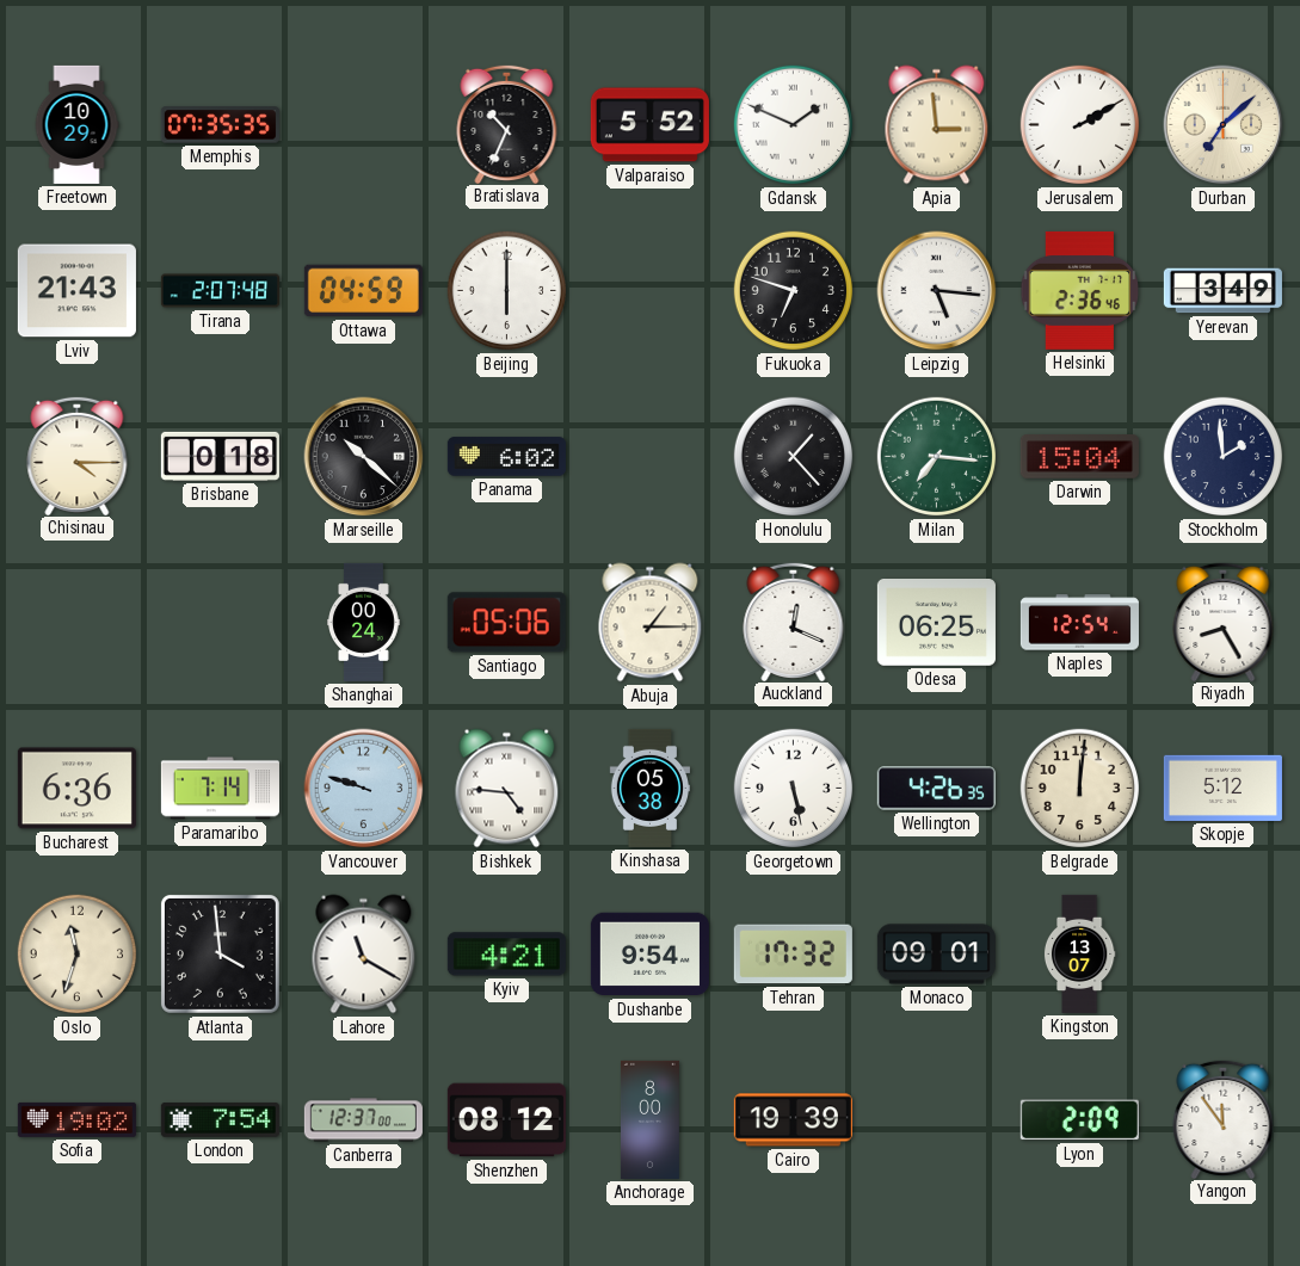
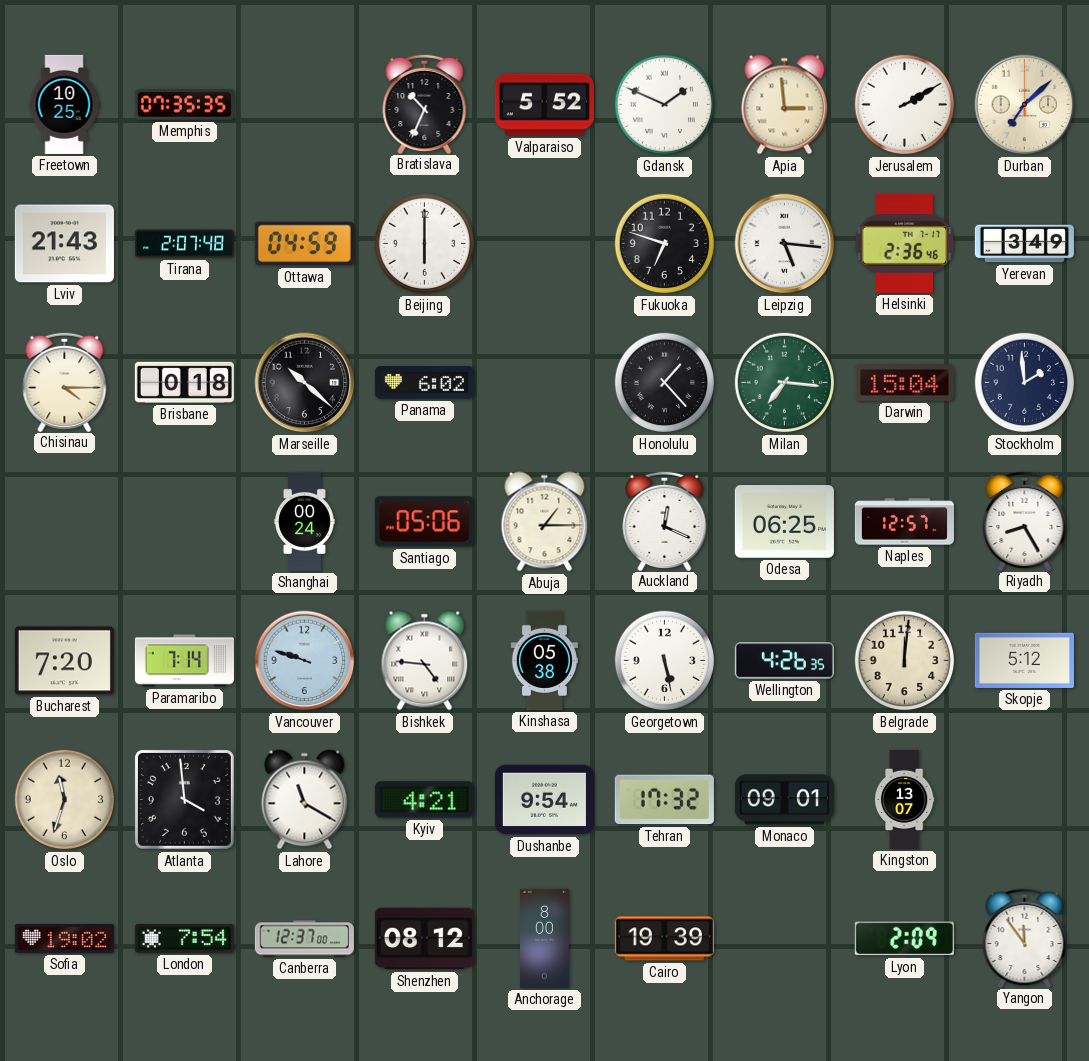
Freetown: 10:29 -> 10:25 (64, 104)
Naples: 12:54 -> 12:57 (904, 522)
Bucharest: 6:36 -> 7:20 (64, 661)
